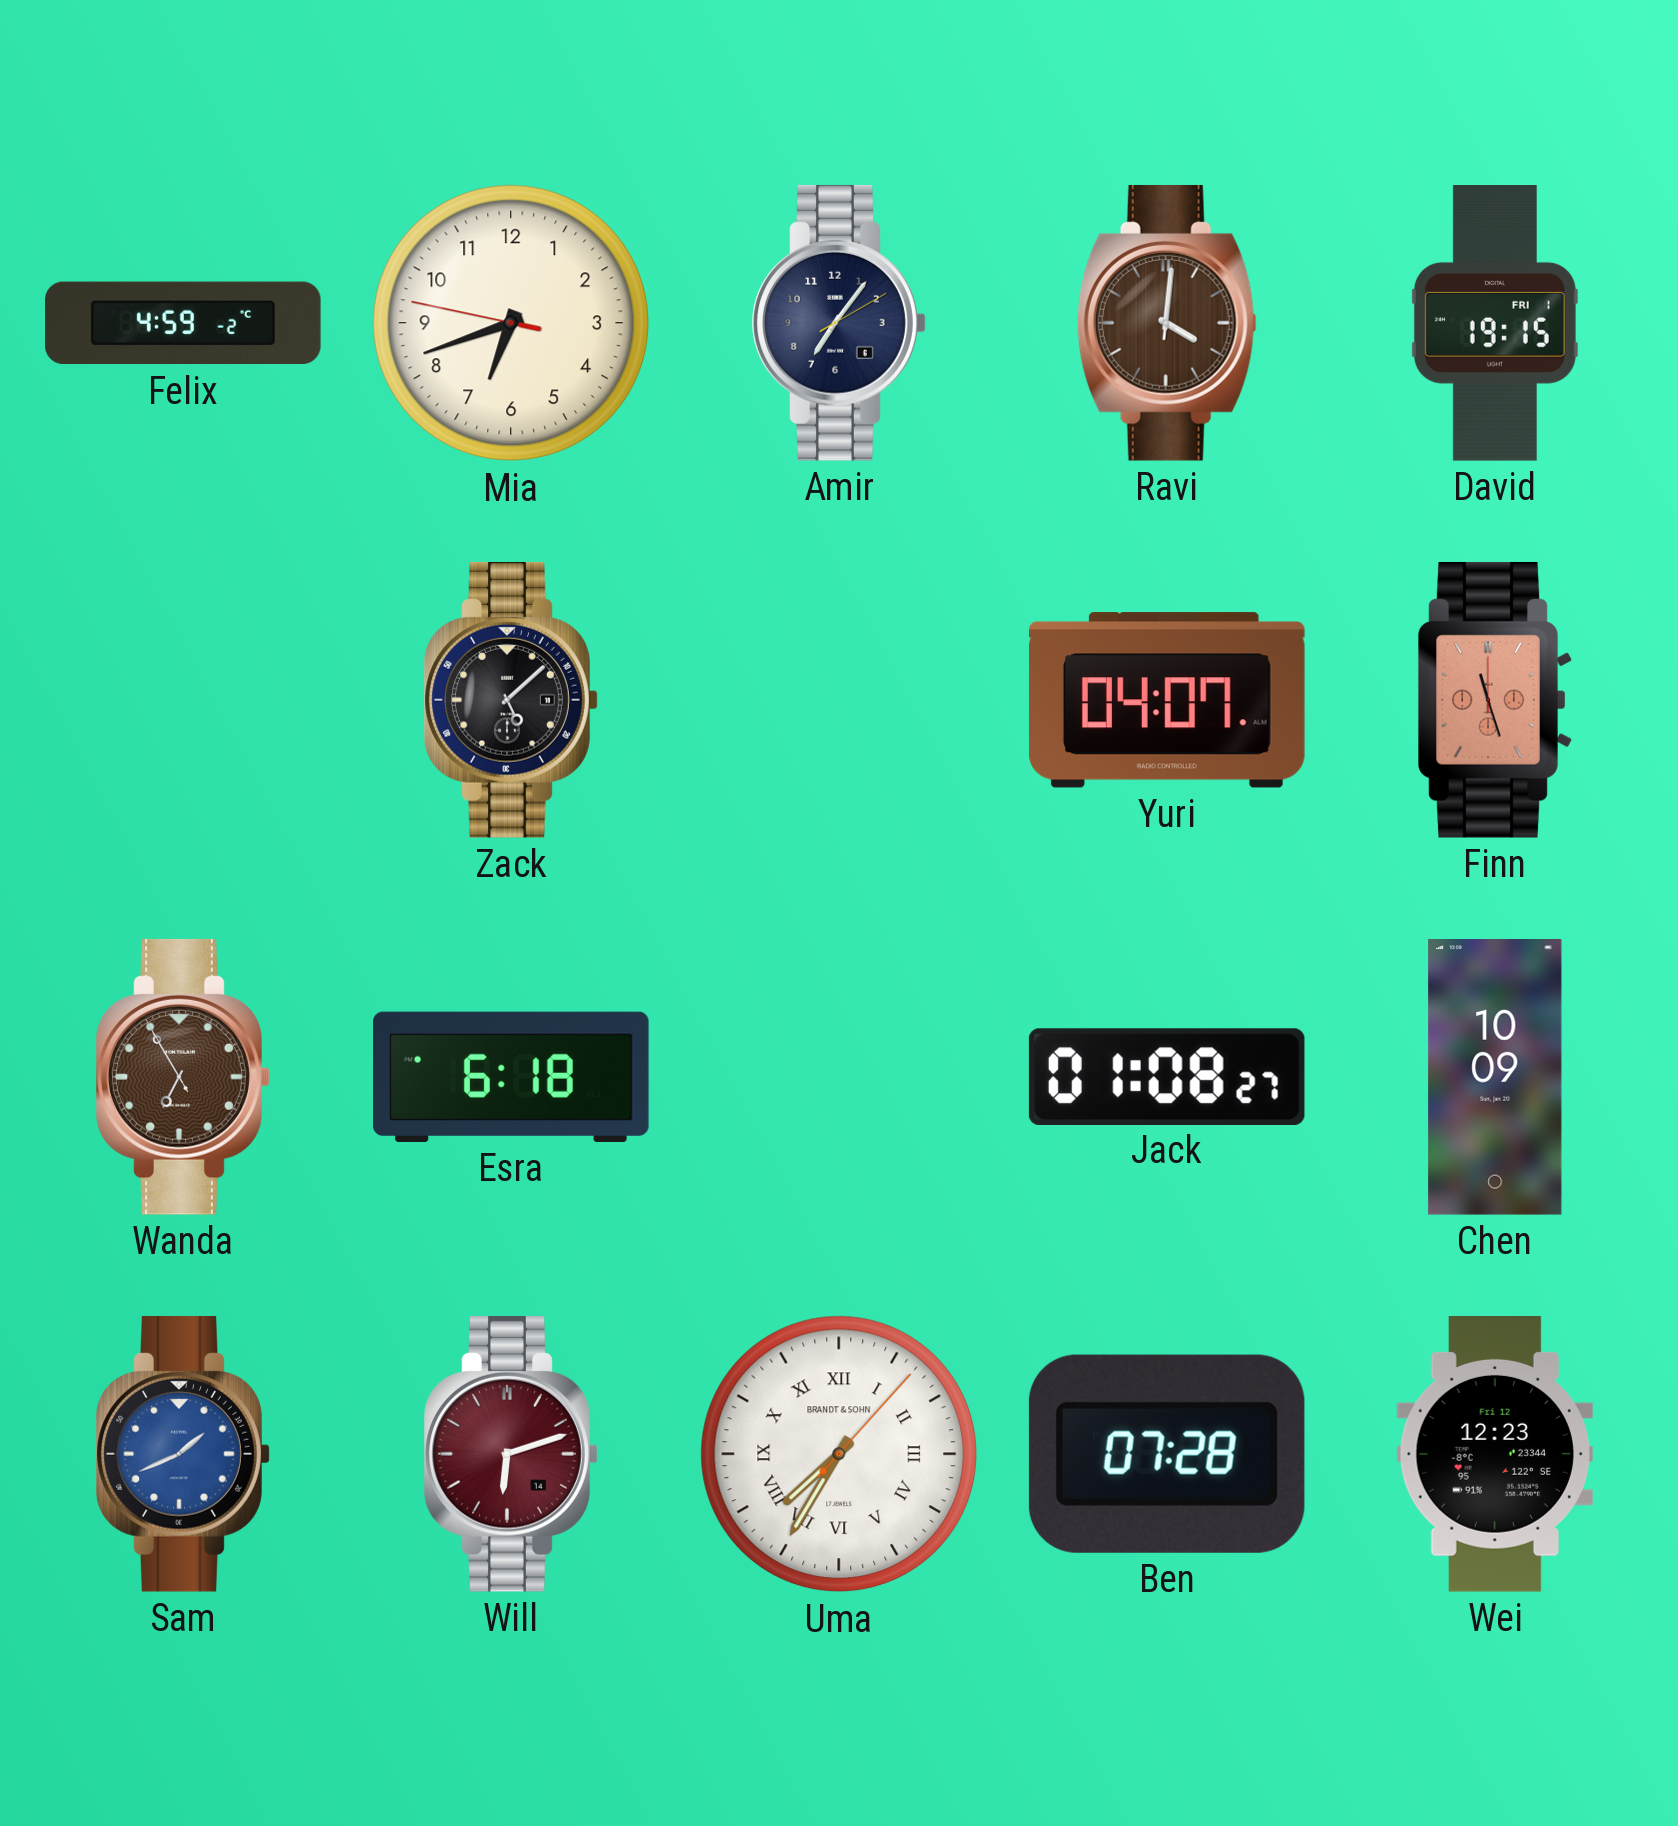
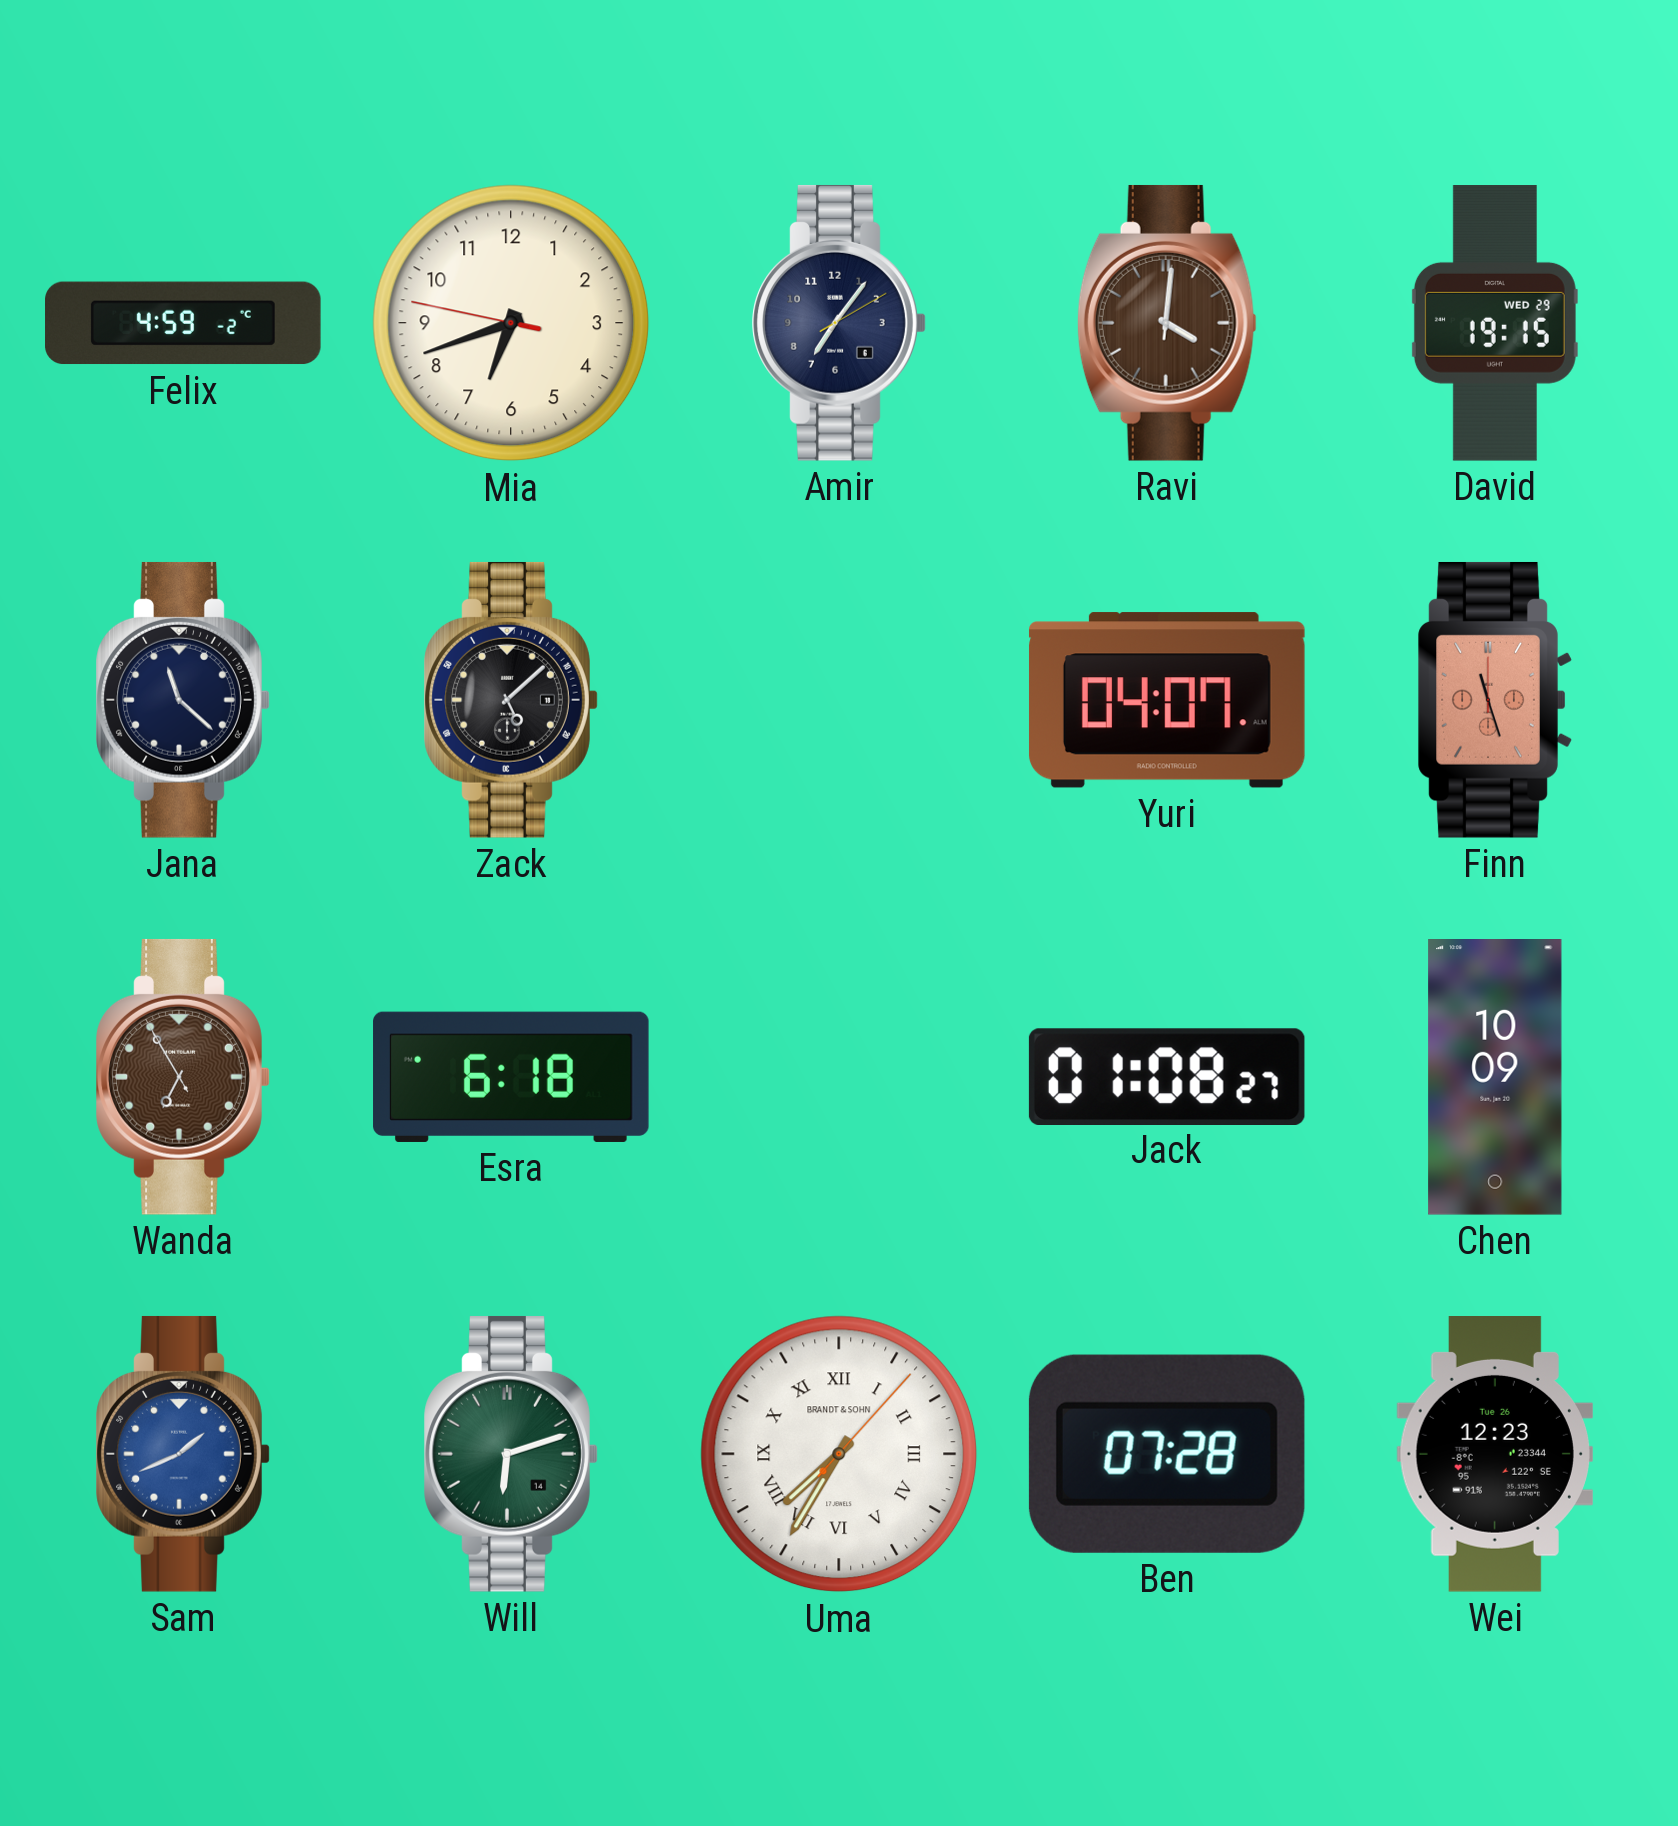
David date: FRI 1 -> WED 29 (1495, 323)
Jana: none -> 11:22 (183, 700)
Will dial: burgundy -> green (511, 1454)
Wei date: Fri 12 -> Tue 26 (1495, 1455)
